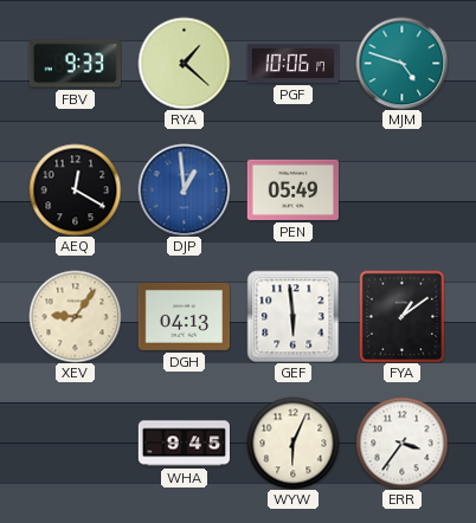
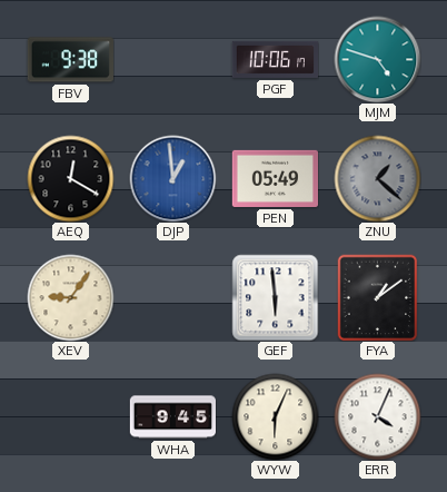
FBV: 9:33 -> 9:38 (70, 60)
RYA: 1:22 -> none (184, 63)
ZNU: none -> 1:22 (377, 178)
DGH: 04:13 -> none (184, 316)
ERR: 3:36 -> 4:04 (377, 416)
